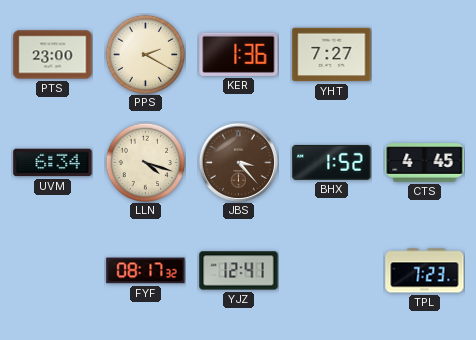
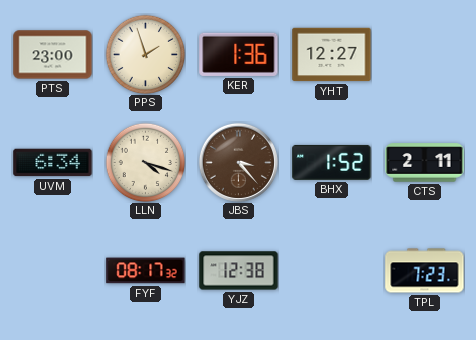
PPS: 2:20 -> 1:57 (145, 54)
YHT: 7:27 -> 12:27 (332, 55)
CTS: 4:45 -> 2:11 (425, 163)
YJZ: 12:41 -> 12:38 (239, 271)
